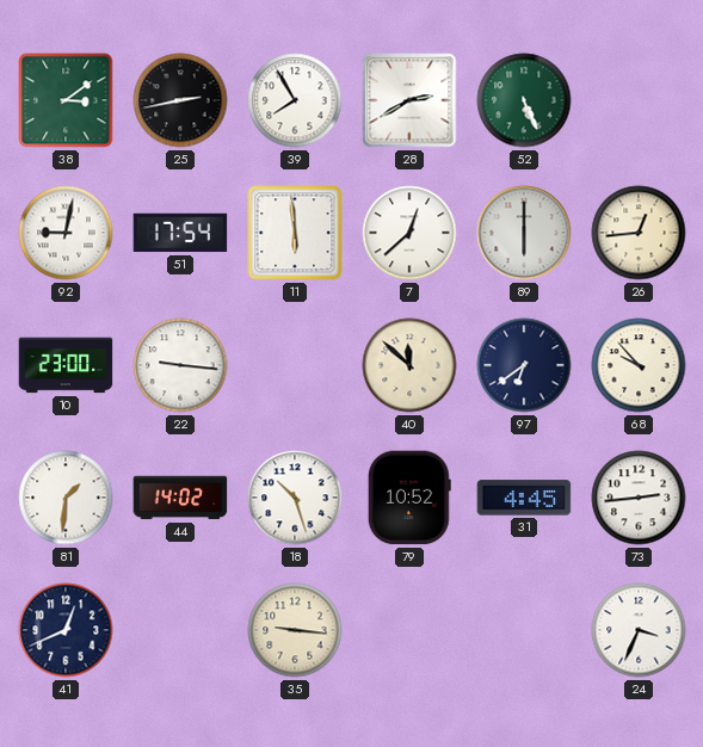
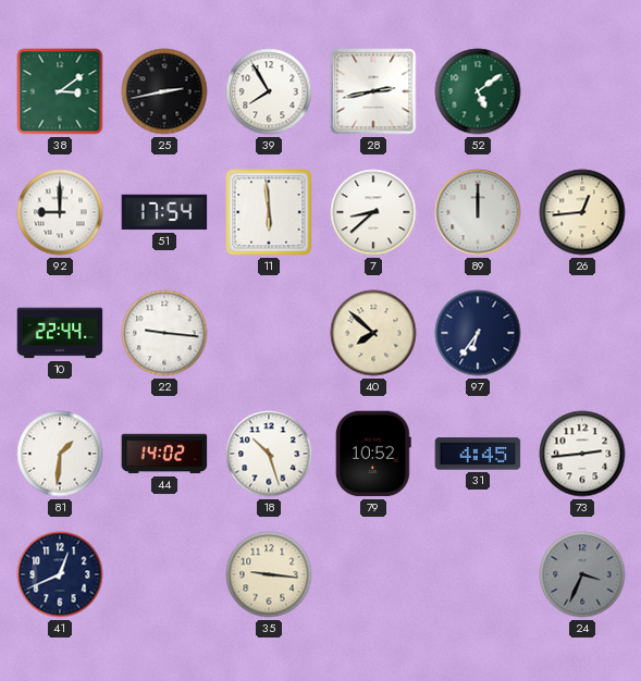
28: 2:40 -> 2:43 (373, 91)
52: 5:26 -> 5:09 (478, 91)
92: 9:02 -> 9:00 (60, 212)
7: 12:38 -> 8:38 (373, 212)
89: 6:00 -> 12:00 (478, 212)
10: 23:00 -> 22:44 (60, 333)
40: 11:52 -> 7:52 (373, 333)
97: 6:39 -> 6:36 (478, 333)
68: 9:53 -> none (639, 365)
24 dial: white -> grey (582, 574)
